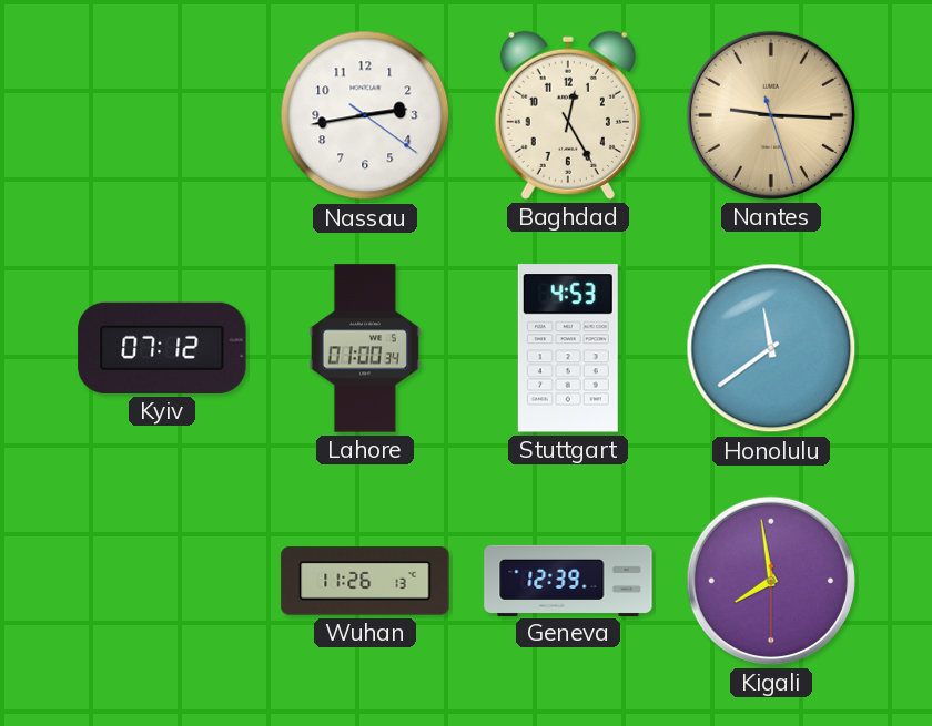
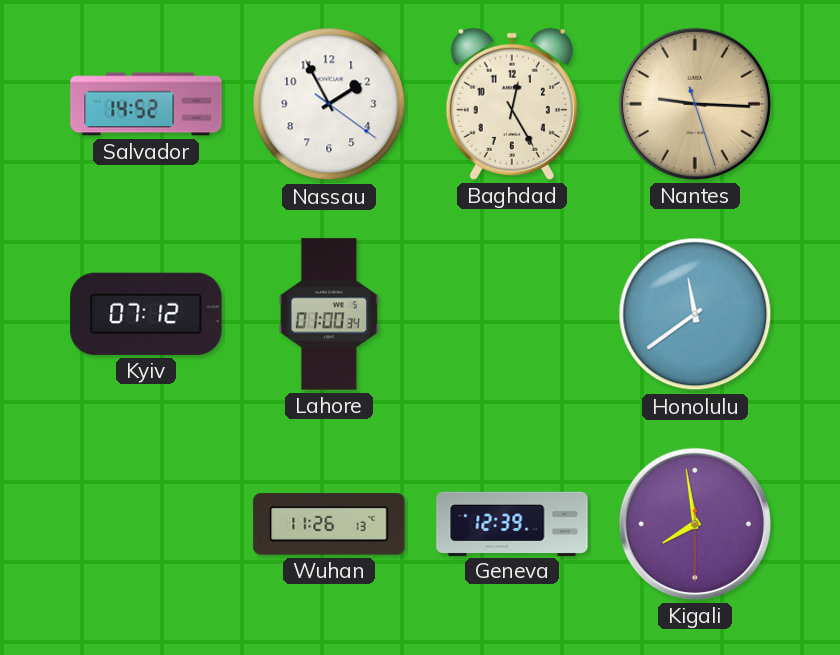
Salvador: none -> 14:52 (146, 104)
Nassau: 2:43 -> 1:55 (329, 104)
Stuttgart: 4:53 -> none (568, 348)
